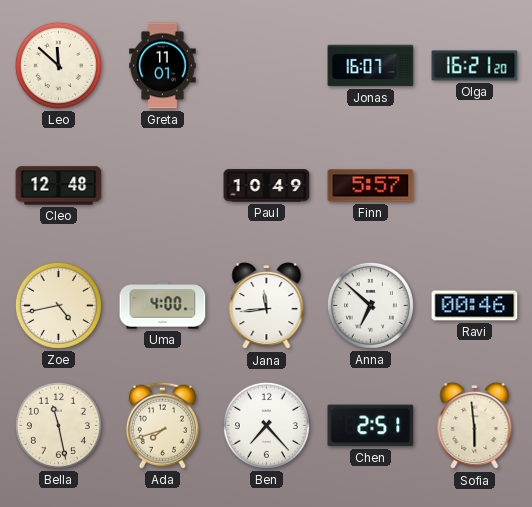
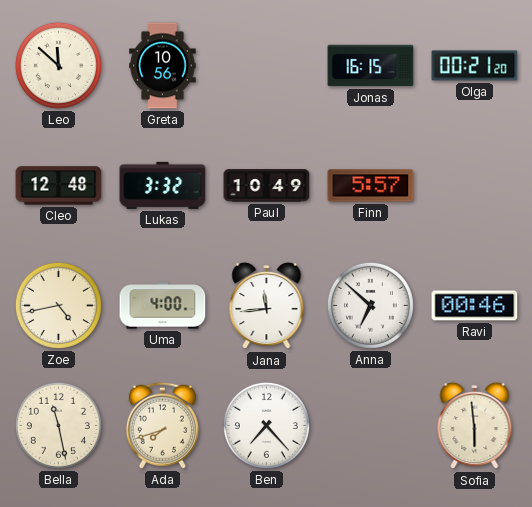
Greta: 11:01 -> 10:56 (163, 66)
Jonas: 16:07 -> 16:15 (371, 66)
Olga: 16:21 -> 00:21 (475, 66)
Lukas: none -> 3:32 (163, 185)
Chen: 2:51 -> none (371, 426)
